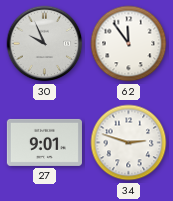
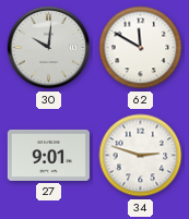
30: 9:56 -> 10:01 (49, 48)
62: 11:54 -> 11:50 (141, 48)
